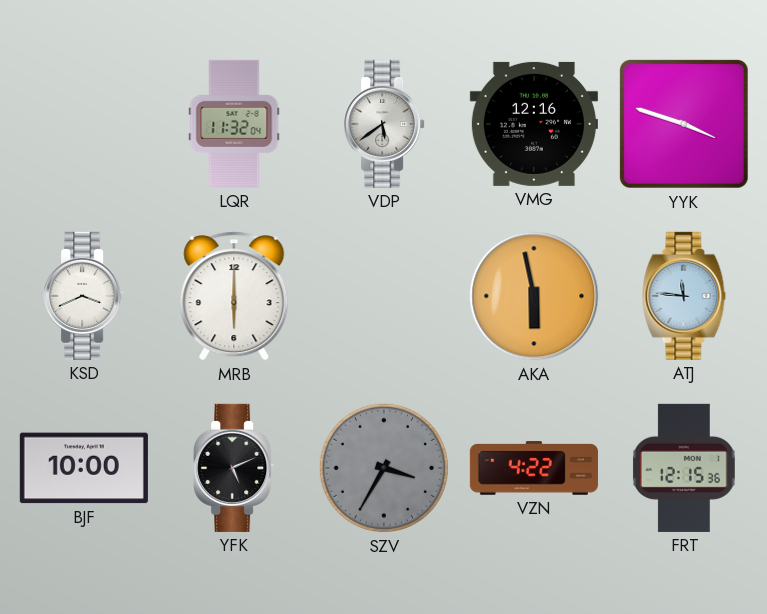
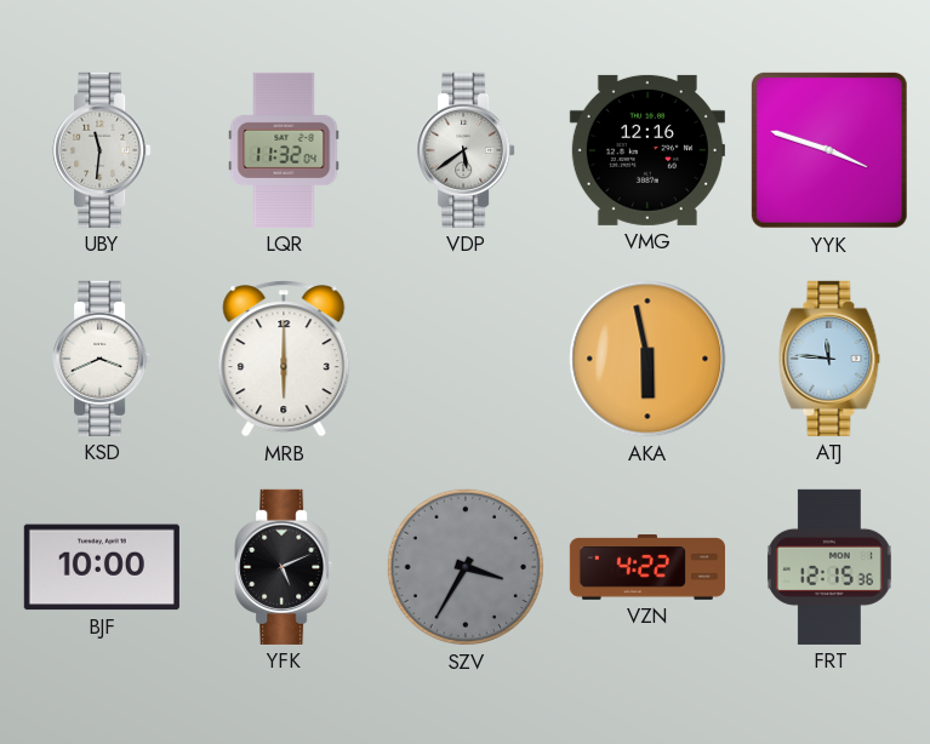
UBY: none -> 11:31 (102, 150)
